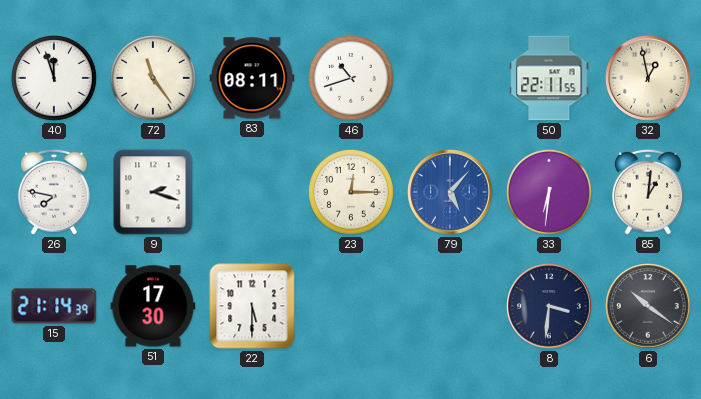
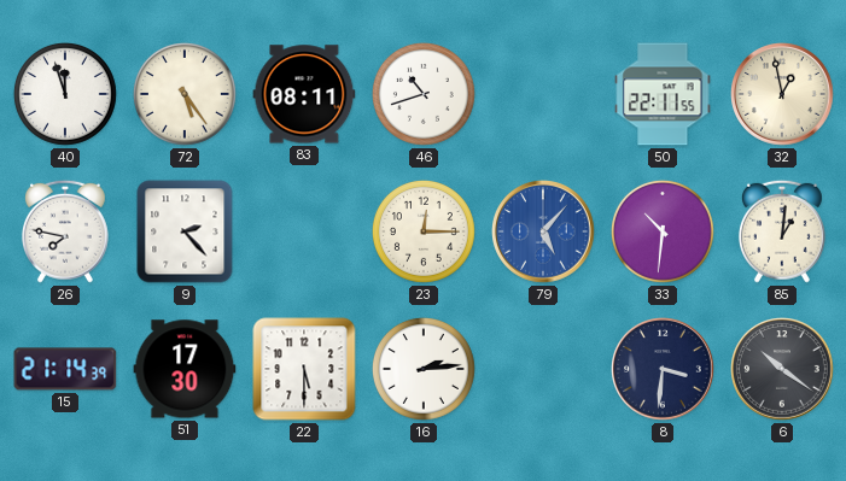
72: 11:24 -> 5:24 (185, 94)
9: 2:18 -> 2:23 (185, 231)
33: 6:31 -> 10:31 (663, 231)
16: none -> 2:14 (424, 369)
